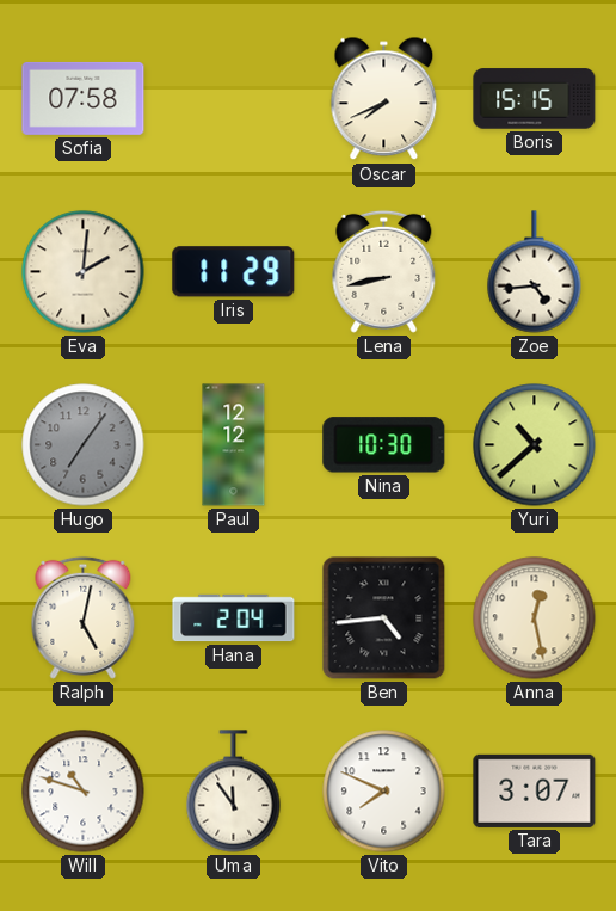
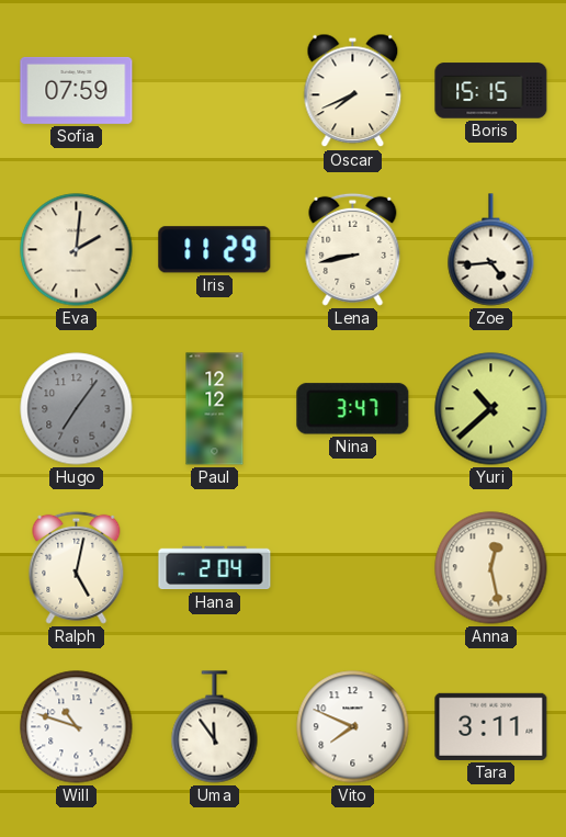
Sofia: 07:58 -> 07:59 (77, 90)
Nina: 10:30 -> 3:47 (353, 409)
Ben: 4:44 -> none (384, 618)
Tara: 3:07 -> 3:11 (491, 726)
